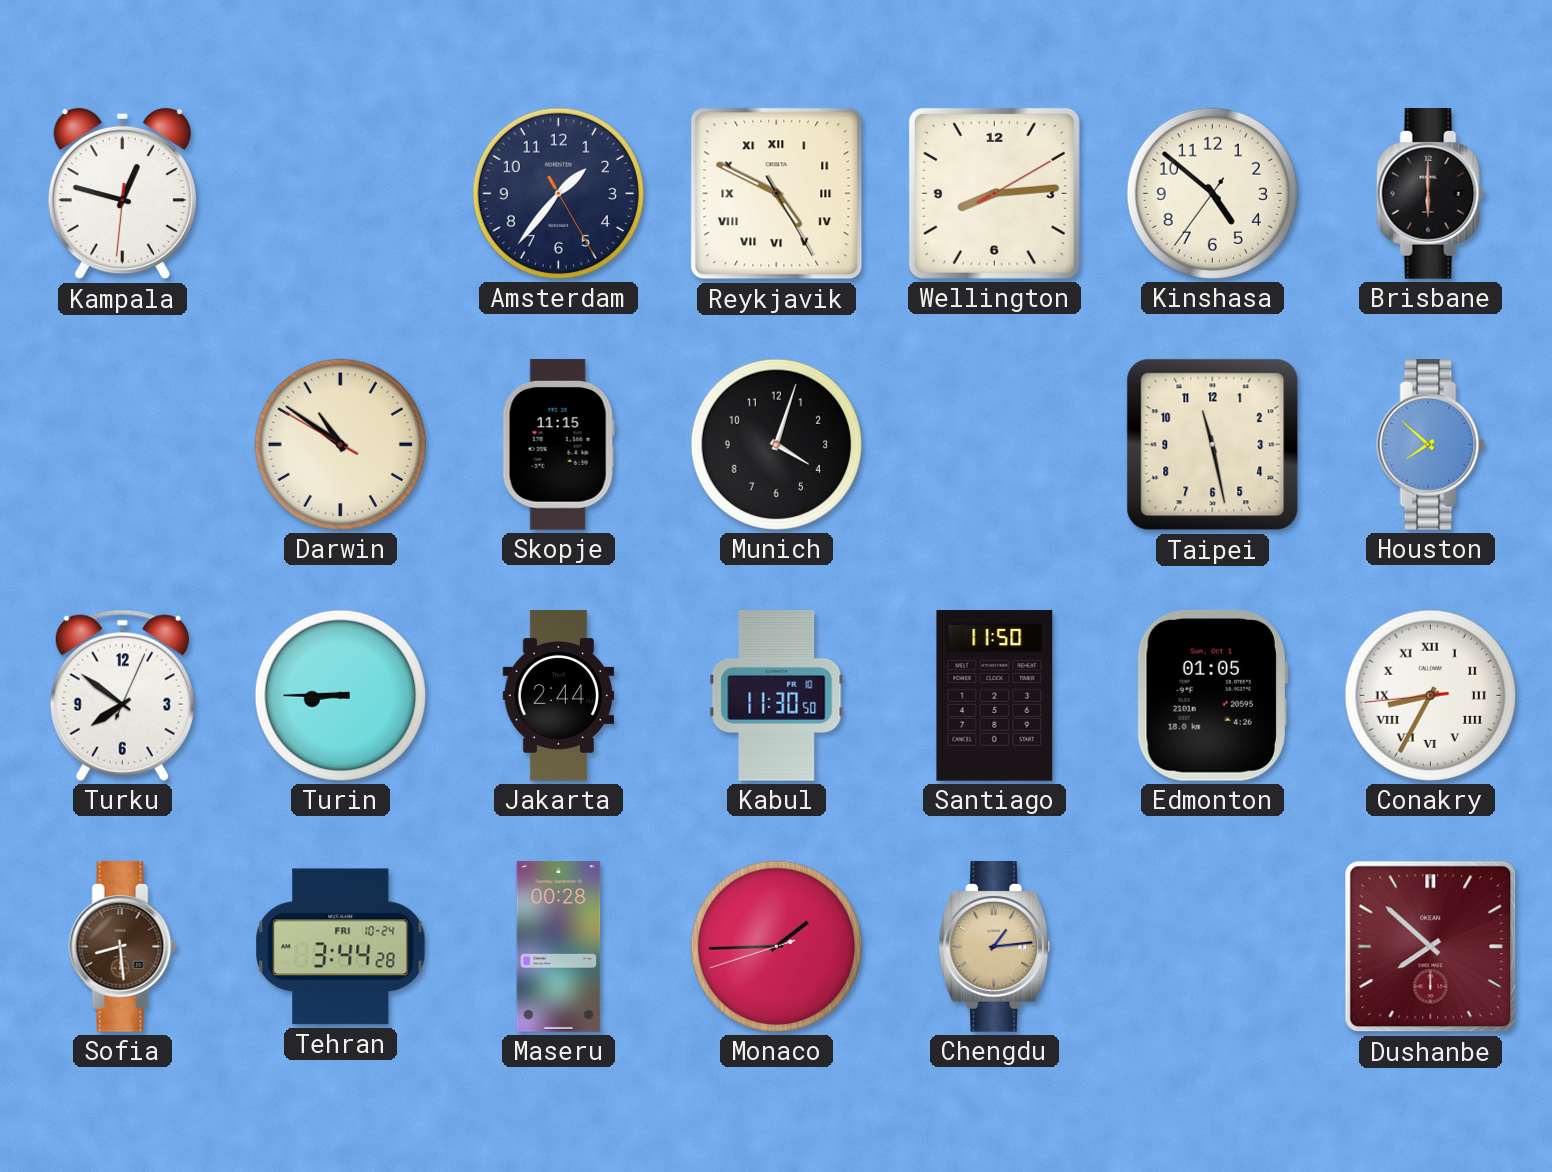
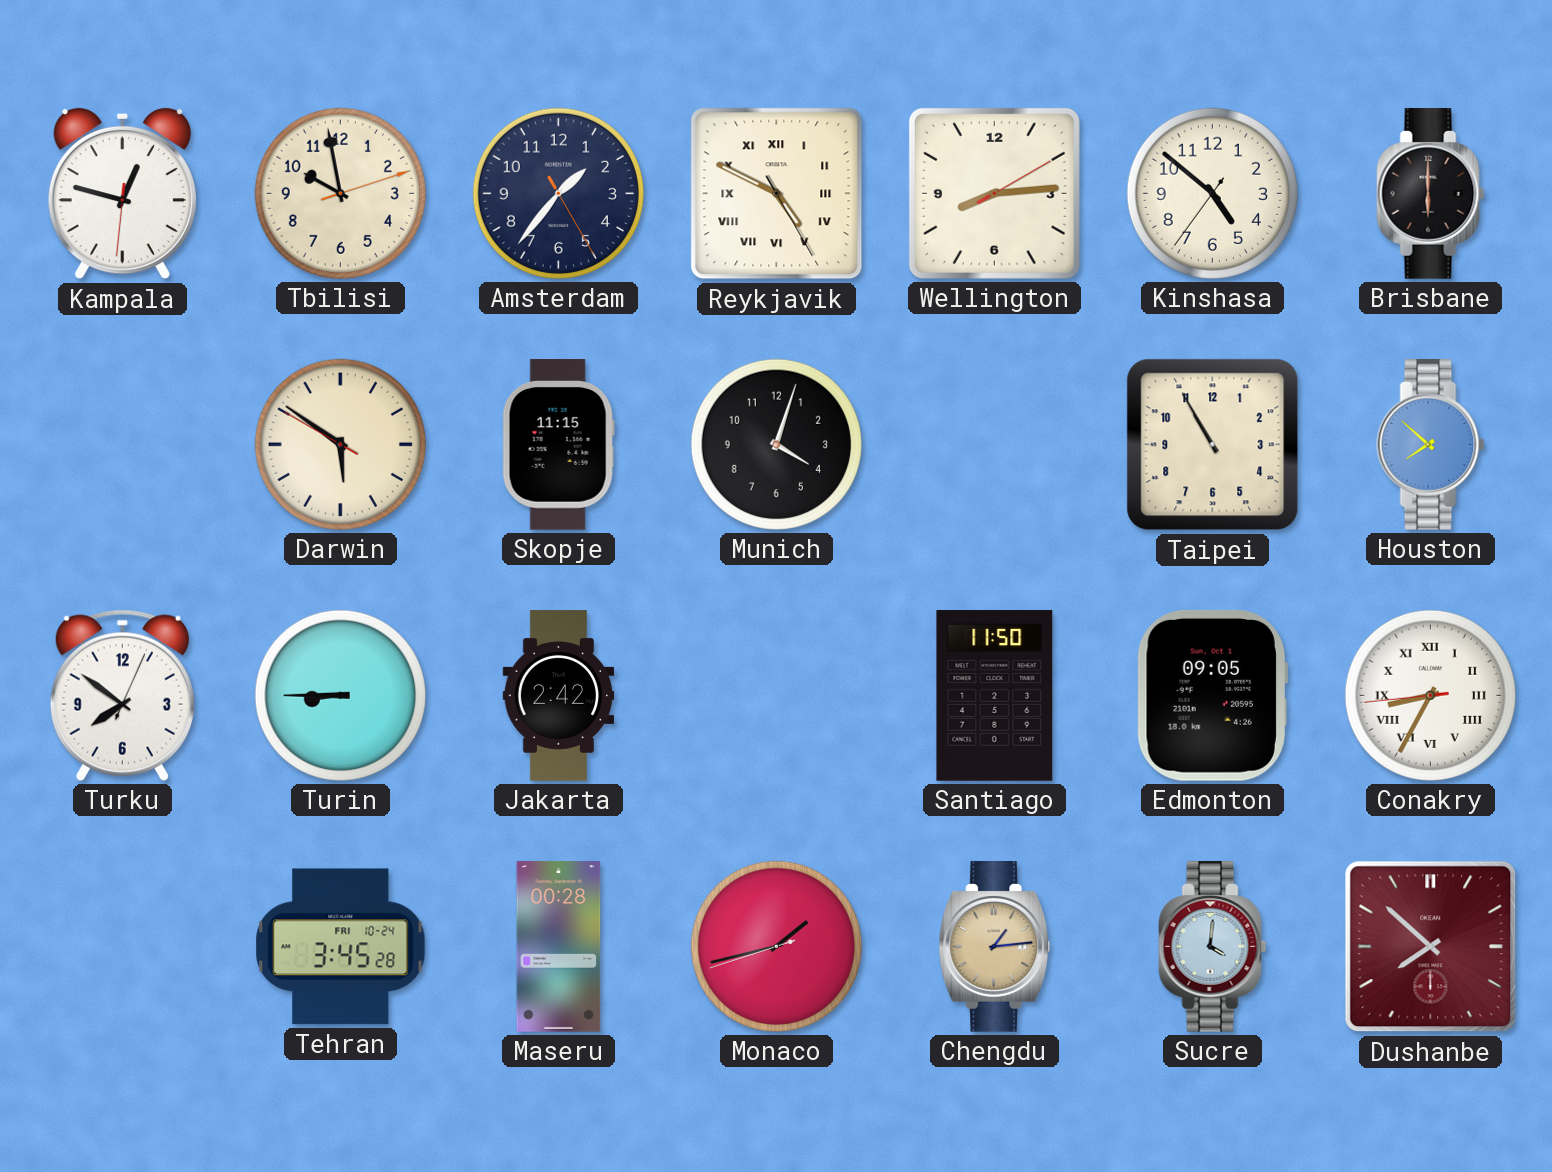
Tbilisi: none -> 9:58 (340, 193)
Darwin: 10:50 -> 5:50 (340, 444)
Taipei: 11:28 -> 10:55 (1213, 445)
Jakarta: 2:44 -> 2:42 (559, 696)
Kabul: 11:30 -> none (777, 696)
Edmonton: 01:05 -> 09:05 (1212, 695)
Sofia: 8:29 -> none (123, 947)
Tehran: 3:44 -> 3:45 (341, 947)
Monaco: 1:44 -> 1:42 (776, 946)
Sucre: none -> 4:01 (1213, 947)
